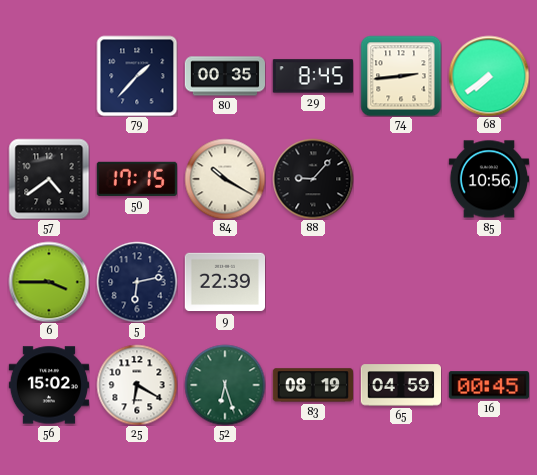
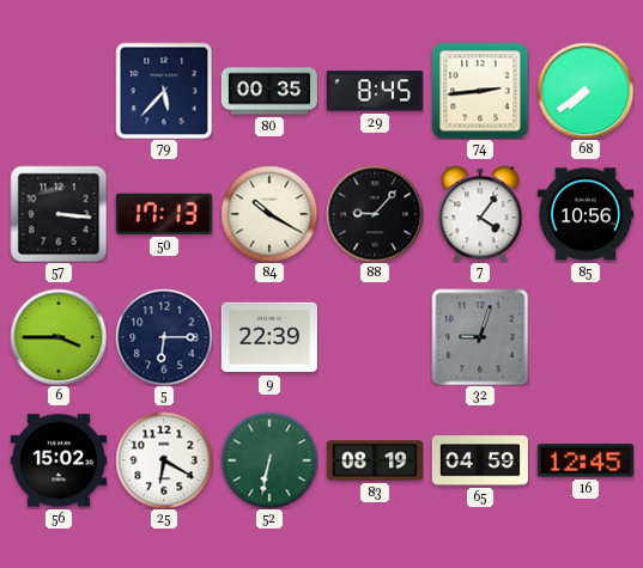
79: 1:37 -> 5:37 (164, 91)
57: 4:39 -> 3:16 (59, 214)
50: 17:15 -> 17:13 (164, 214)
7: none -> 4:06 (480, 214)
5: 6:13 -> 6:15 (164, 337)
32: none -> 9:03 (480, 337)
52: 6:27 -> 6:32 (269, 460)
16: 00:45 -> 12:45 (584, 460)
